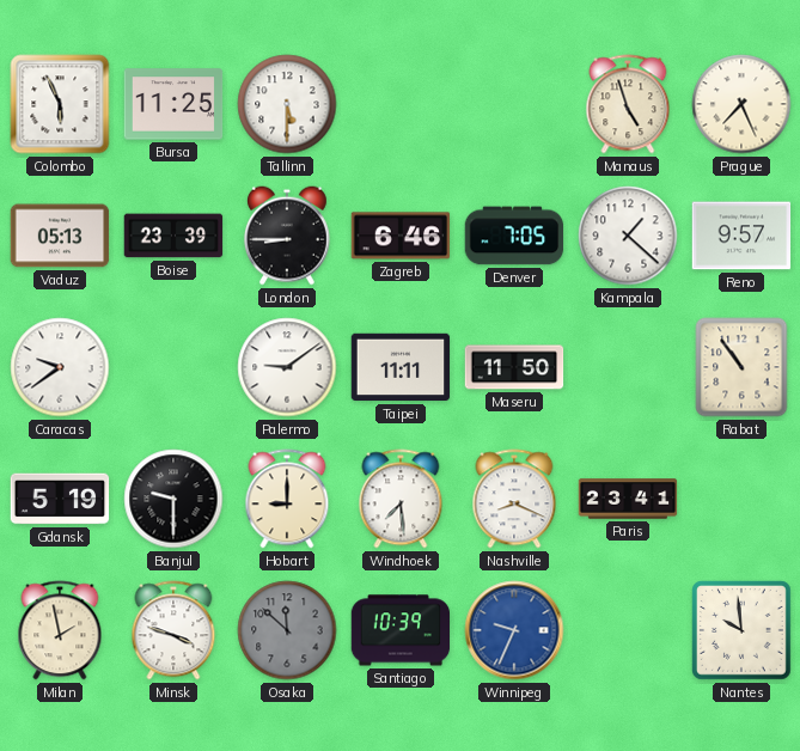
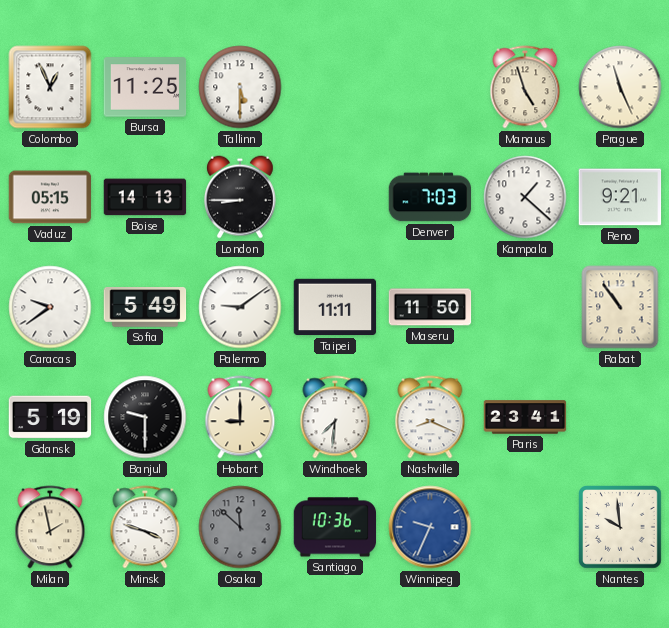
Colombo: 5:56 -> 12:56 (50, 87)
Prague: 7:26 -> 11:26 (620, 87)
Vaduz: 05:13 -> 05:15 (50, 197)
Boise: 23:39 -> 14:13 (145, 197)
Zagreb: 6:46 -> none (401, 236)
Denver: 7:05 -> 7:03 (430, 197)
Reno: 9:57 -> 9:21 (620, 197)
Sofia: none -> 5:49 (145, 308)
Windhoek: 7:29 -> 7:31 (335, 417)
Santiago: 10:39 -> 10:36 (335, 527)
